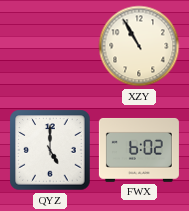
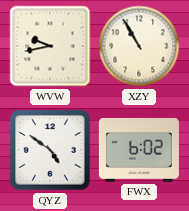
WVW: none -> 9:43 (50, 46)
QYZ: 5:00 -> 4:51 (50, 150)
